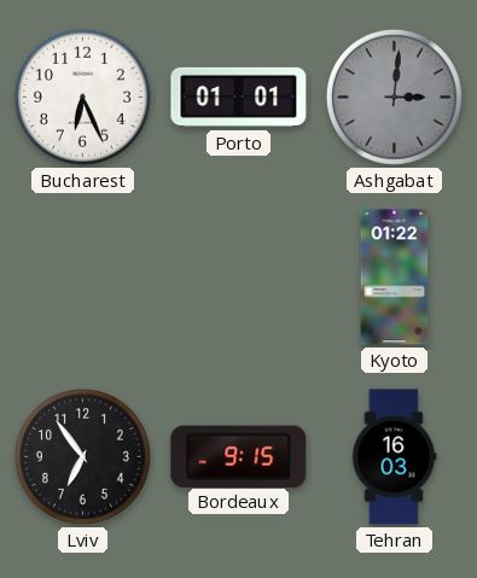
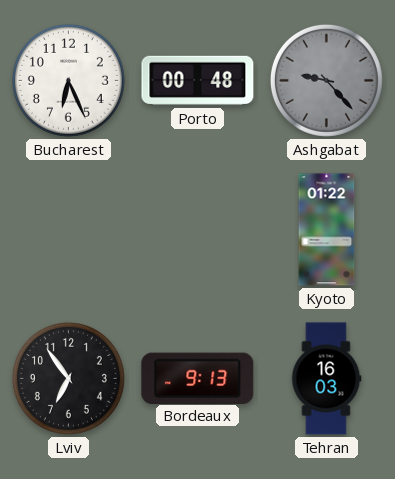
Porto: 01:01 -> 00:48 (198, 81)
Ashgabat: 3:01 -> 9:23 (326, 80)
Bordeaux: 9:15 -> 9:13 (198, 378)
